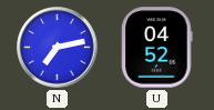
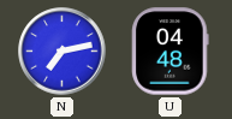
U: 04:52 -> 04:48 (171, 52)
